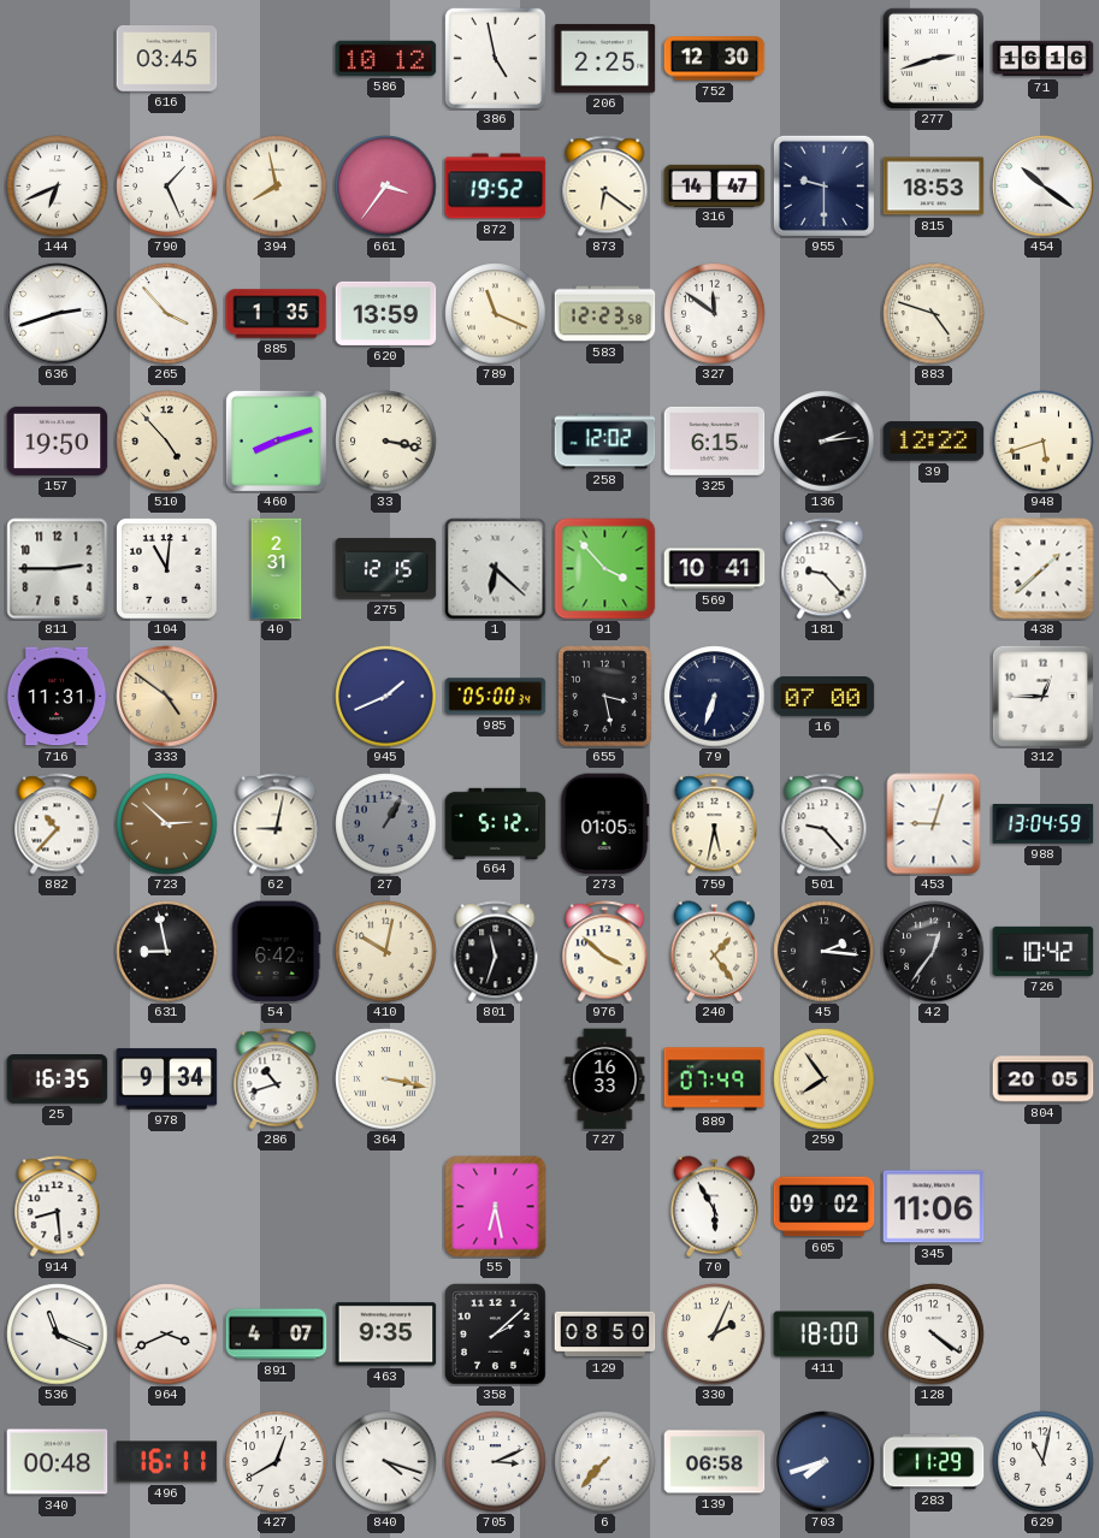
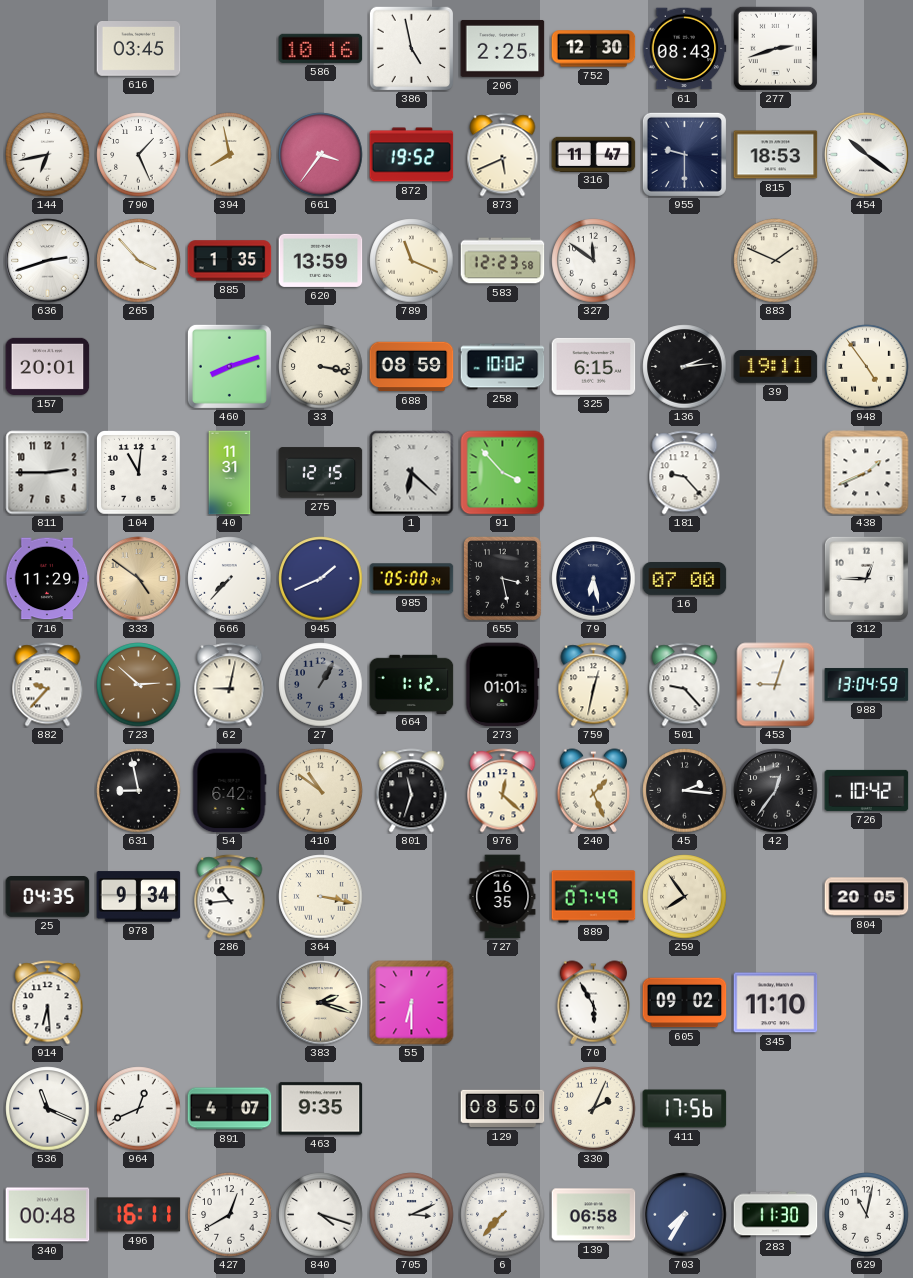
586: 10:12 -> 10:16 (321, 48)
61: none -> 08:43 (684, 49)
71: 16:16 -> none (1044, 59)
144: 6:41 -> 6:43 (48, 155)
873: 6:21 -> 5:41 (503, 155)
316: 14:47 -> 11:47 (594, 154)
883: 4:48 -> 1:49 (776, 261)
157: 19:50 -> 20:01 (48, 366)
510: 4:53 -> none (167, 442)
688: none -> 08:59 (412, 367)
258: 12:02 -> 10:02 (503, 367)
39: 12:22 -> 19:11 (776, 367)
948: 5:42 -> 4:54 (867, 367)
40: 2:31 -> 11:31 (230, 473)
569: 10:41 -> none (715, 569)
438: 1:38 -> 1:41 (867, 473)
716: 11:31 -> 11:29 (47, 579)
666: none -> 7:37 (230, 579)
79: 6:33 -> 6:28 (594, 579)
882: 10:37 -> 9:37 (48, 685)
664: 5:12 -> 1:12 (412, 684)
273: 01:05 -> 01:01 (503, 685)
759: 5:32 -> 12:32 (594, 685)
410: 10:02 -> 10:51 (321, 791)
976: 3:52 -> 12:22 (503, 791)
240: 1:24 -> 1:26 (593, 791)
25: 16:35 -> 04:35 (48, 897)
286: 10:42 -> 10:44 (230, 897)
727: 16:33 -> 16:35 (503, 897)
914: 8:29 -> 6:29 (48, 1003)
383: none -> 2:18 (321, 1003)
55: 6:28 -> 6:30 (412, 1003)
345: 11:06 -> 11:10 (776, 1003)
964: 3:41 -> 12:41 (139, 1109)
358: 2:08 -> none (496, 1335)
411: 18:00 -> 17:56 (685, 1109)
128: 4:21 -> none (934, 1335)
703: 7:42 -> 7:35 (685, 1215)
283: 11:29 -> 11:30 (776, 1215)
